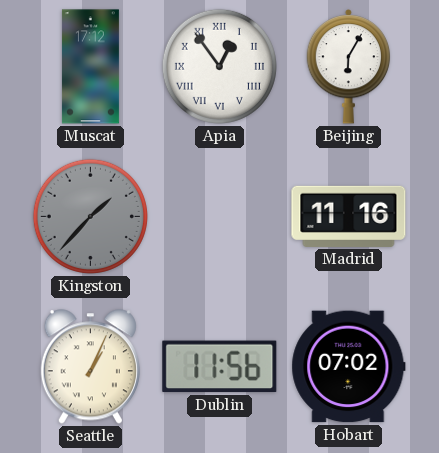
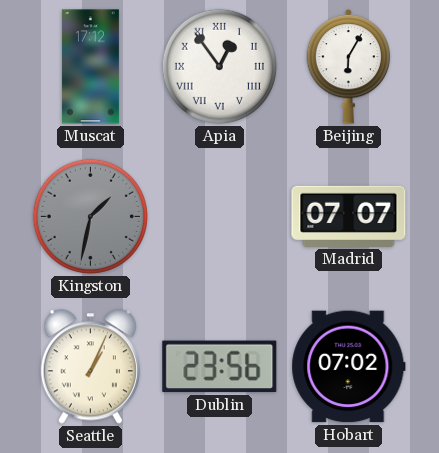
Kingston: 1:37 -> 1:32 (90, 216)
Madrid: 11:16 -> 07:07 (349, 216)
Dublin: 11:56 -> 23:56 (220, 367)
